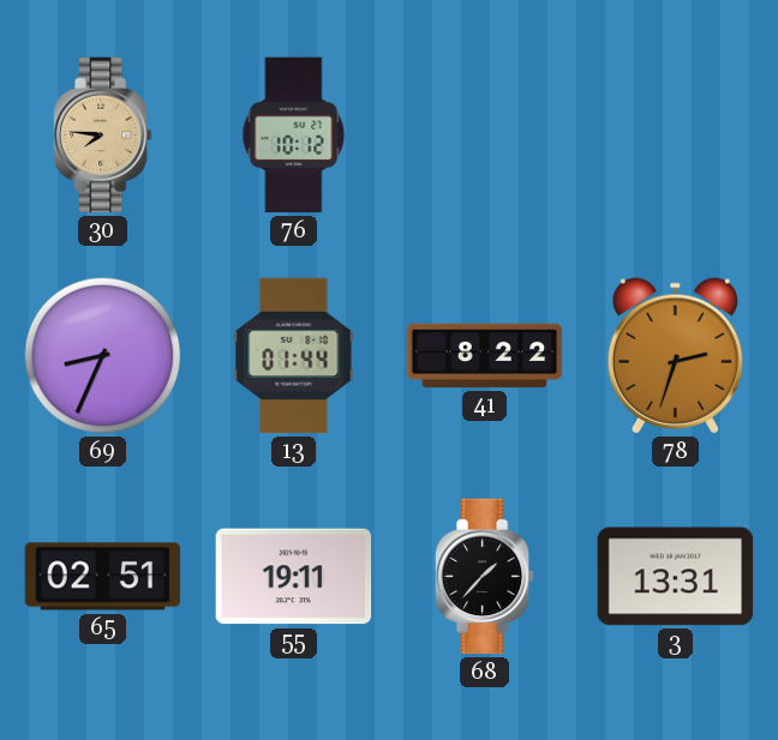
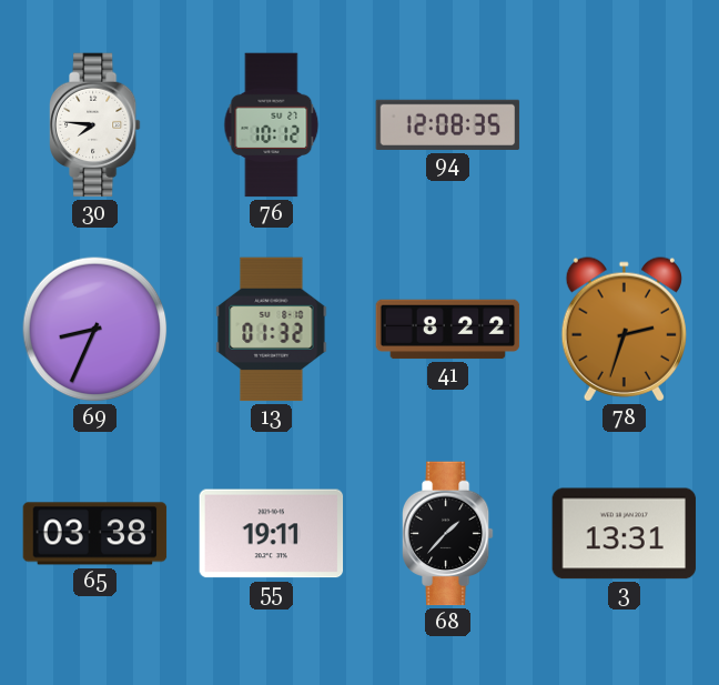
30 dial: champagne -> white (94, 125)
94: none -> 12:08 (448, 124)
13: 01:44 -> 01:32 (272, 330)
65: 02:51 -> 03:38 (95, 534)
